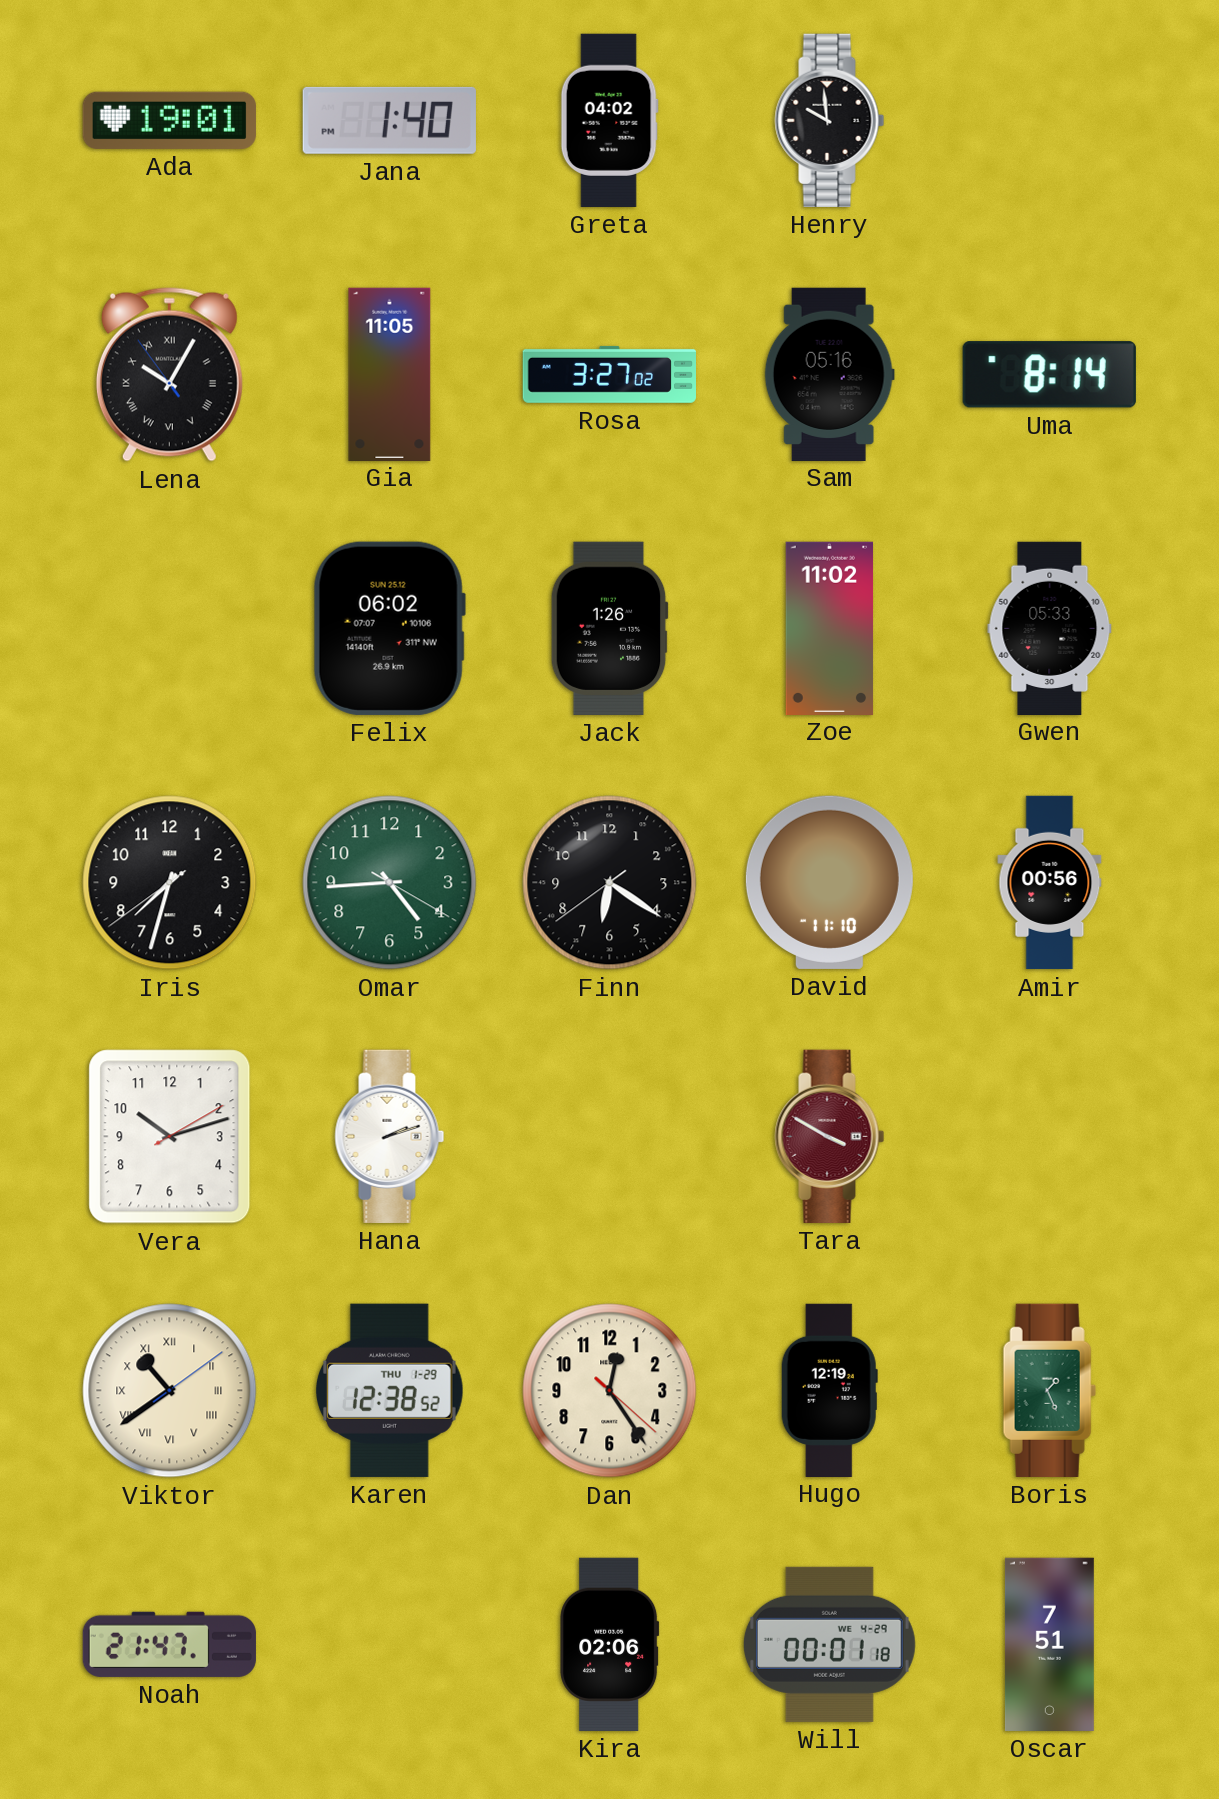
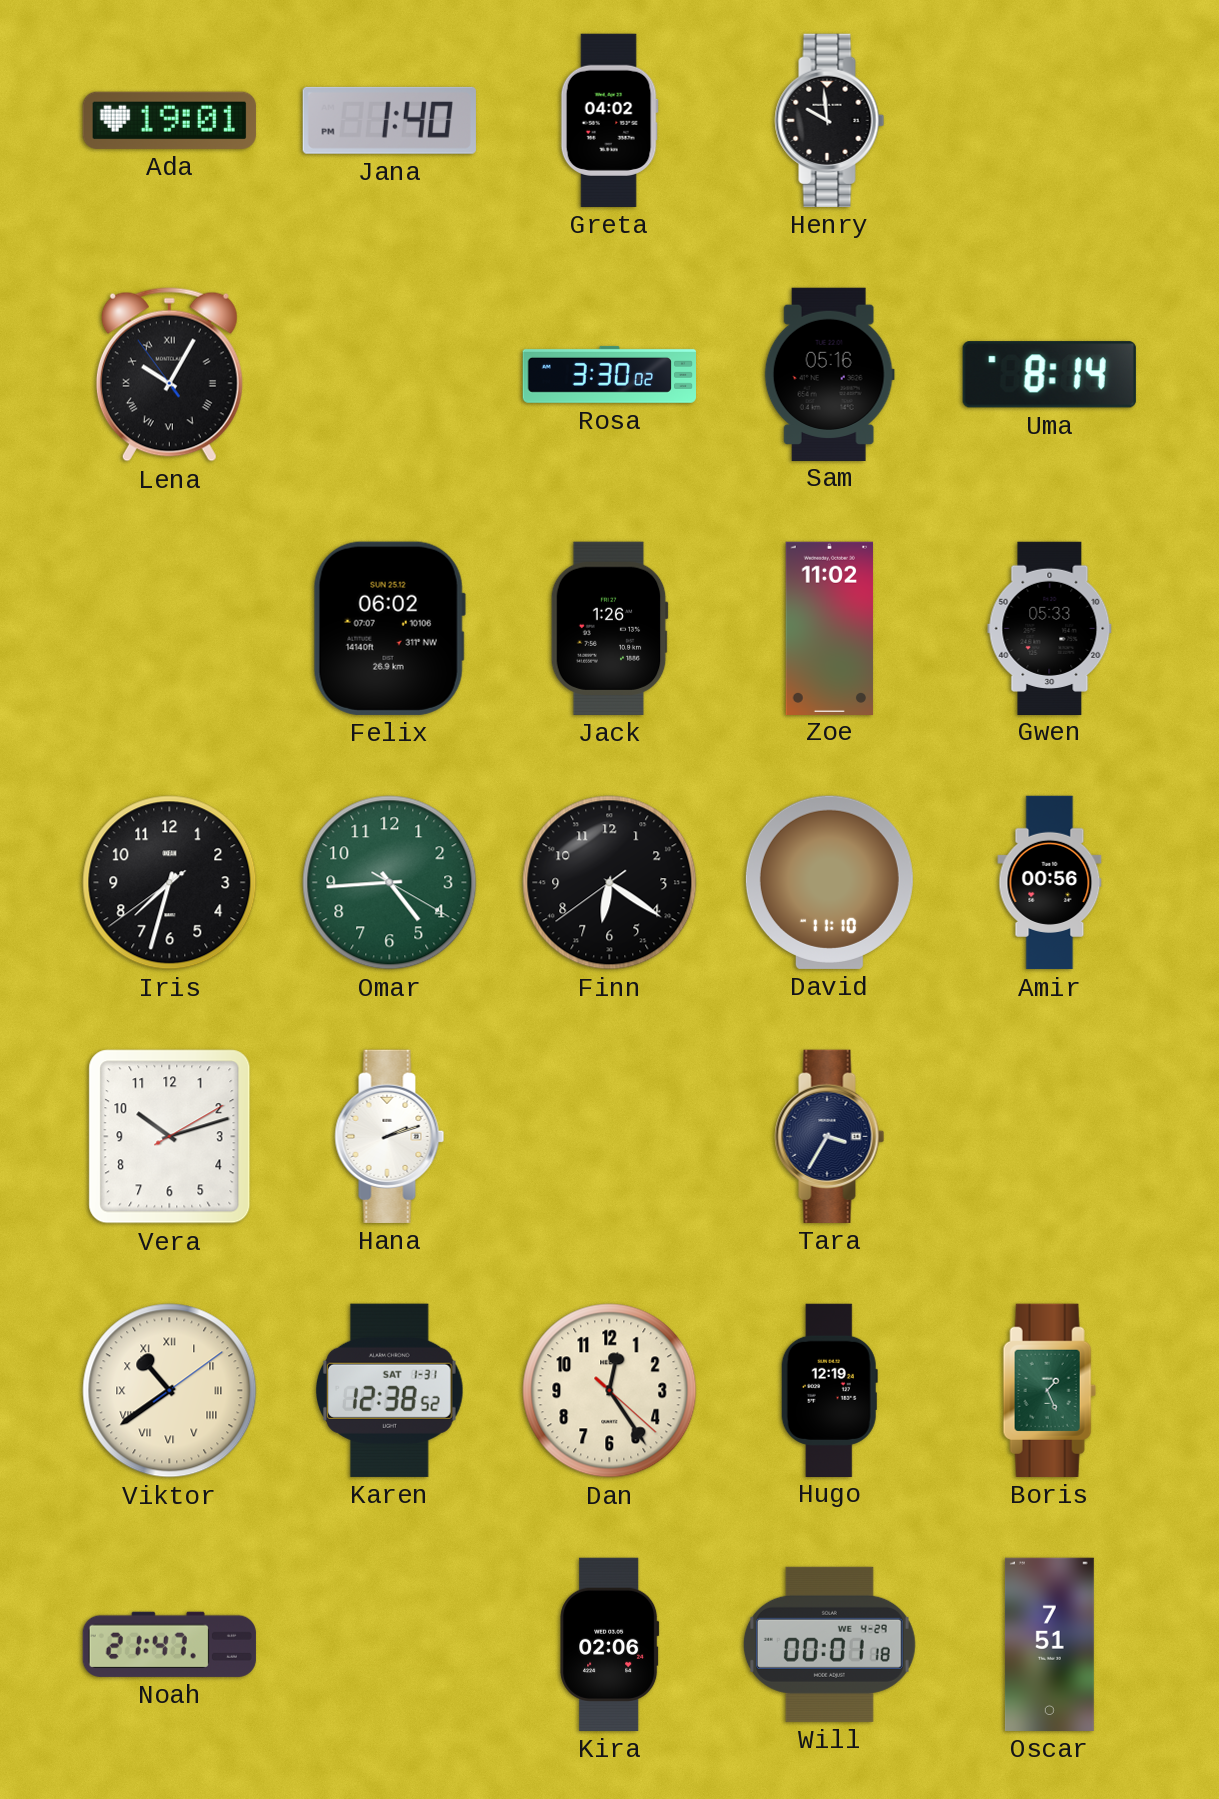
Gia: 11:05 -> none (390, 374)
Rosa: 3:27 -> 3:30 (609, 374)
Tara: 3:50 -> 3:35 (830, 1136)
Tara dial: burgundy -> navy (830, 1136)
Karen date: THU 1-29 -> SAT 1-31 (390, 1390)
